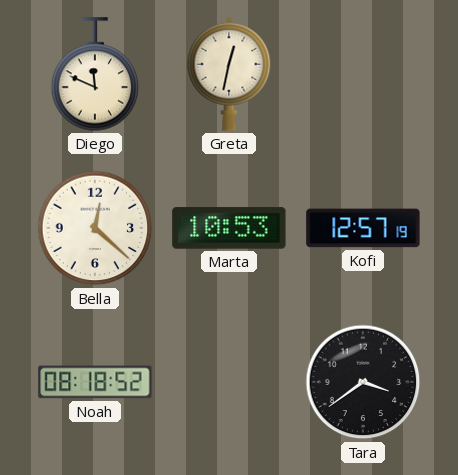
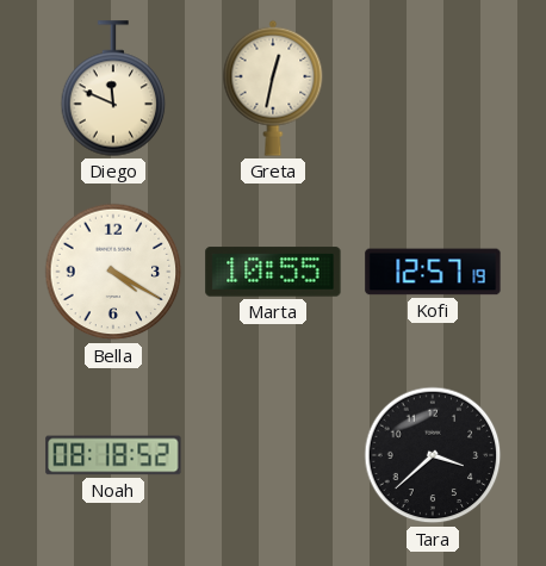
Bella: 12:22 -> 4:20 (113, 272)
Marta: 10:53 -> 10:55 (273, 272)
Tara: 3:39 -> 3:38 (433, 455)
